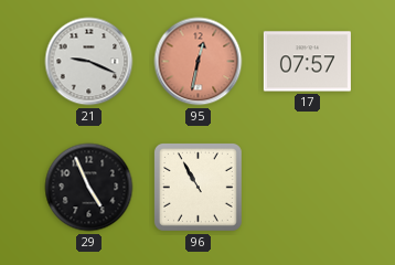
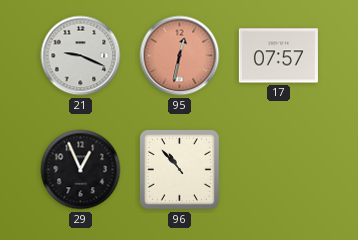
29: 4:56 -> 12:56 (81, 170)
96: 10:55 -> 10:53 (179, 169)
